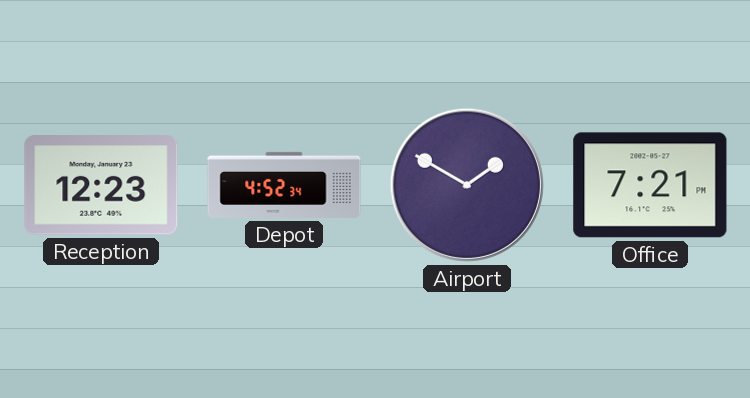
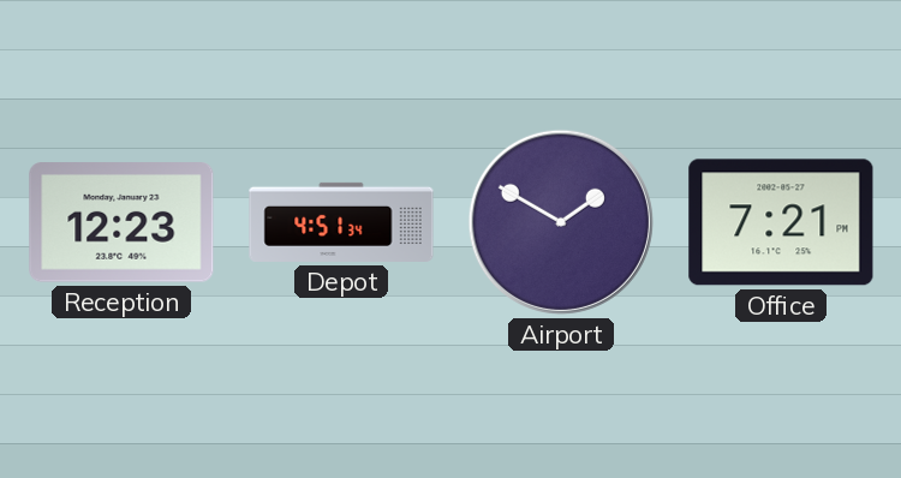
Depot: 4:52 -> 4:51 (341, 222)
